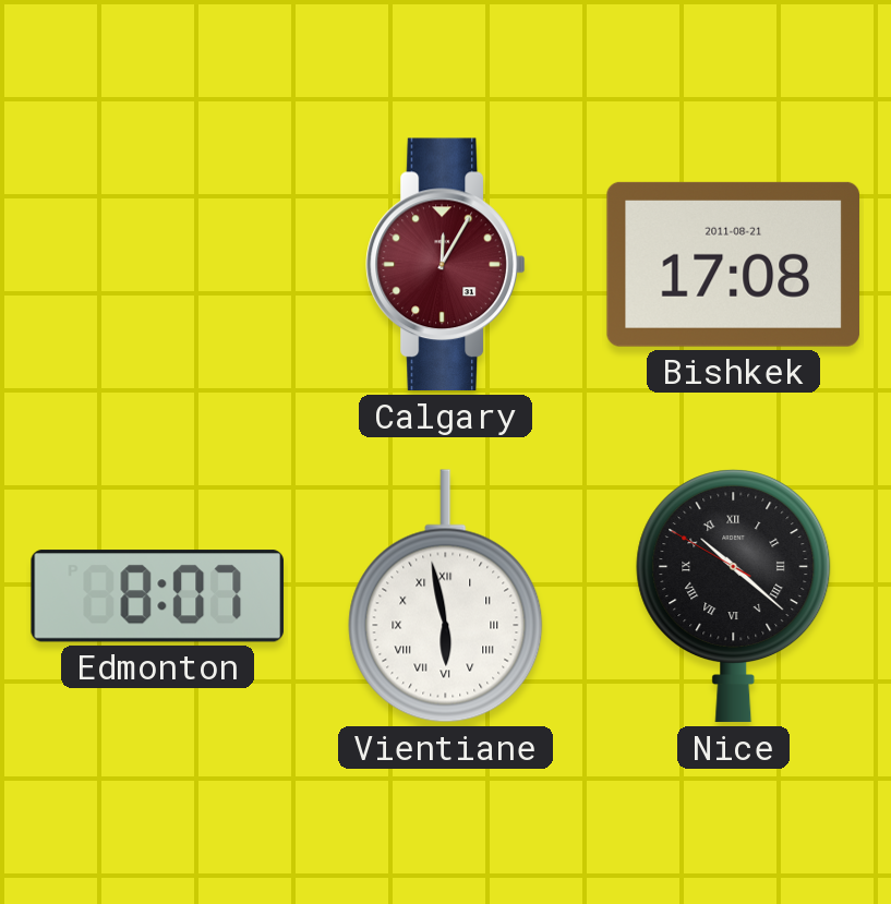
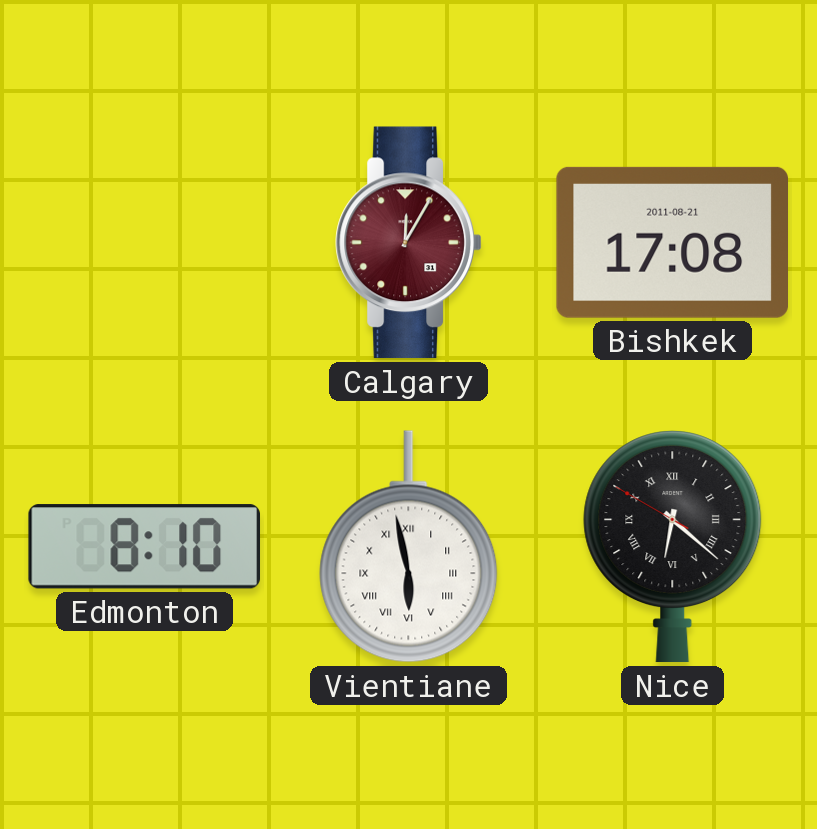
Edmonton: 8:07 -> 8:10 (144, 547)
Nice: 10:21 -> 6:21 (673, 547)
